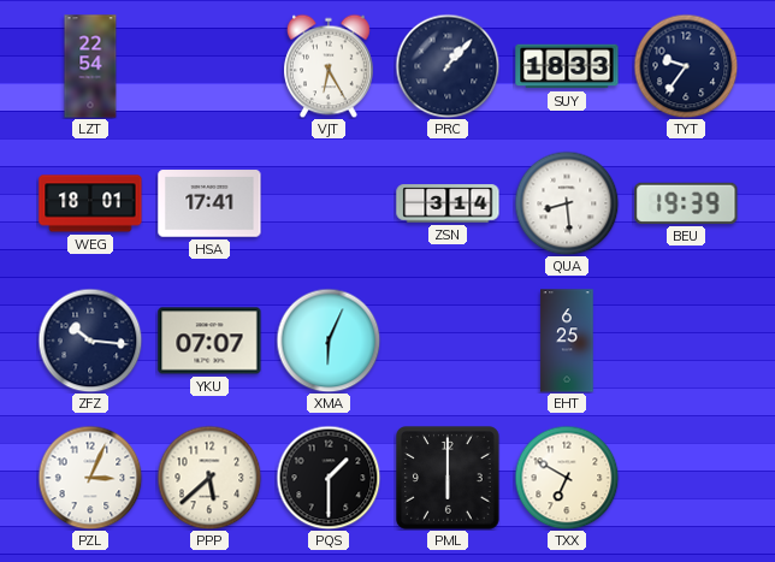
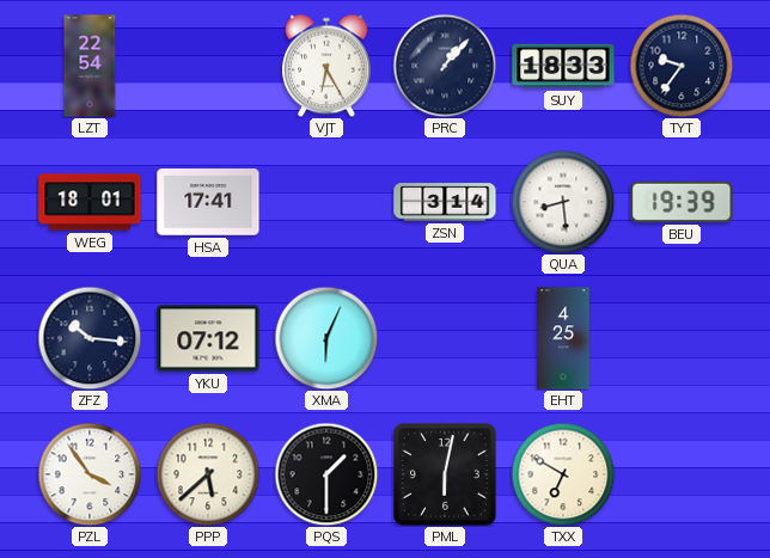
YKU: 07:07 -> 07:12 (208, 338)
EHT: 6:25 -> 4:25 (563, 338)
PZL: 3:04 -> 3:54 (90, 474)
PML: 6:00 -> 6:02 (446, 476)
